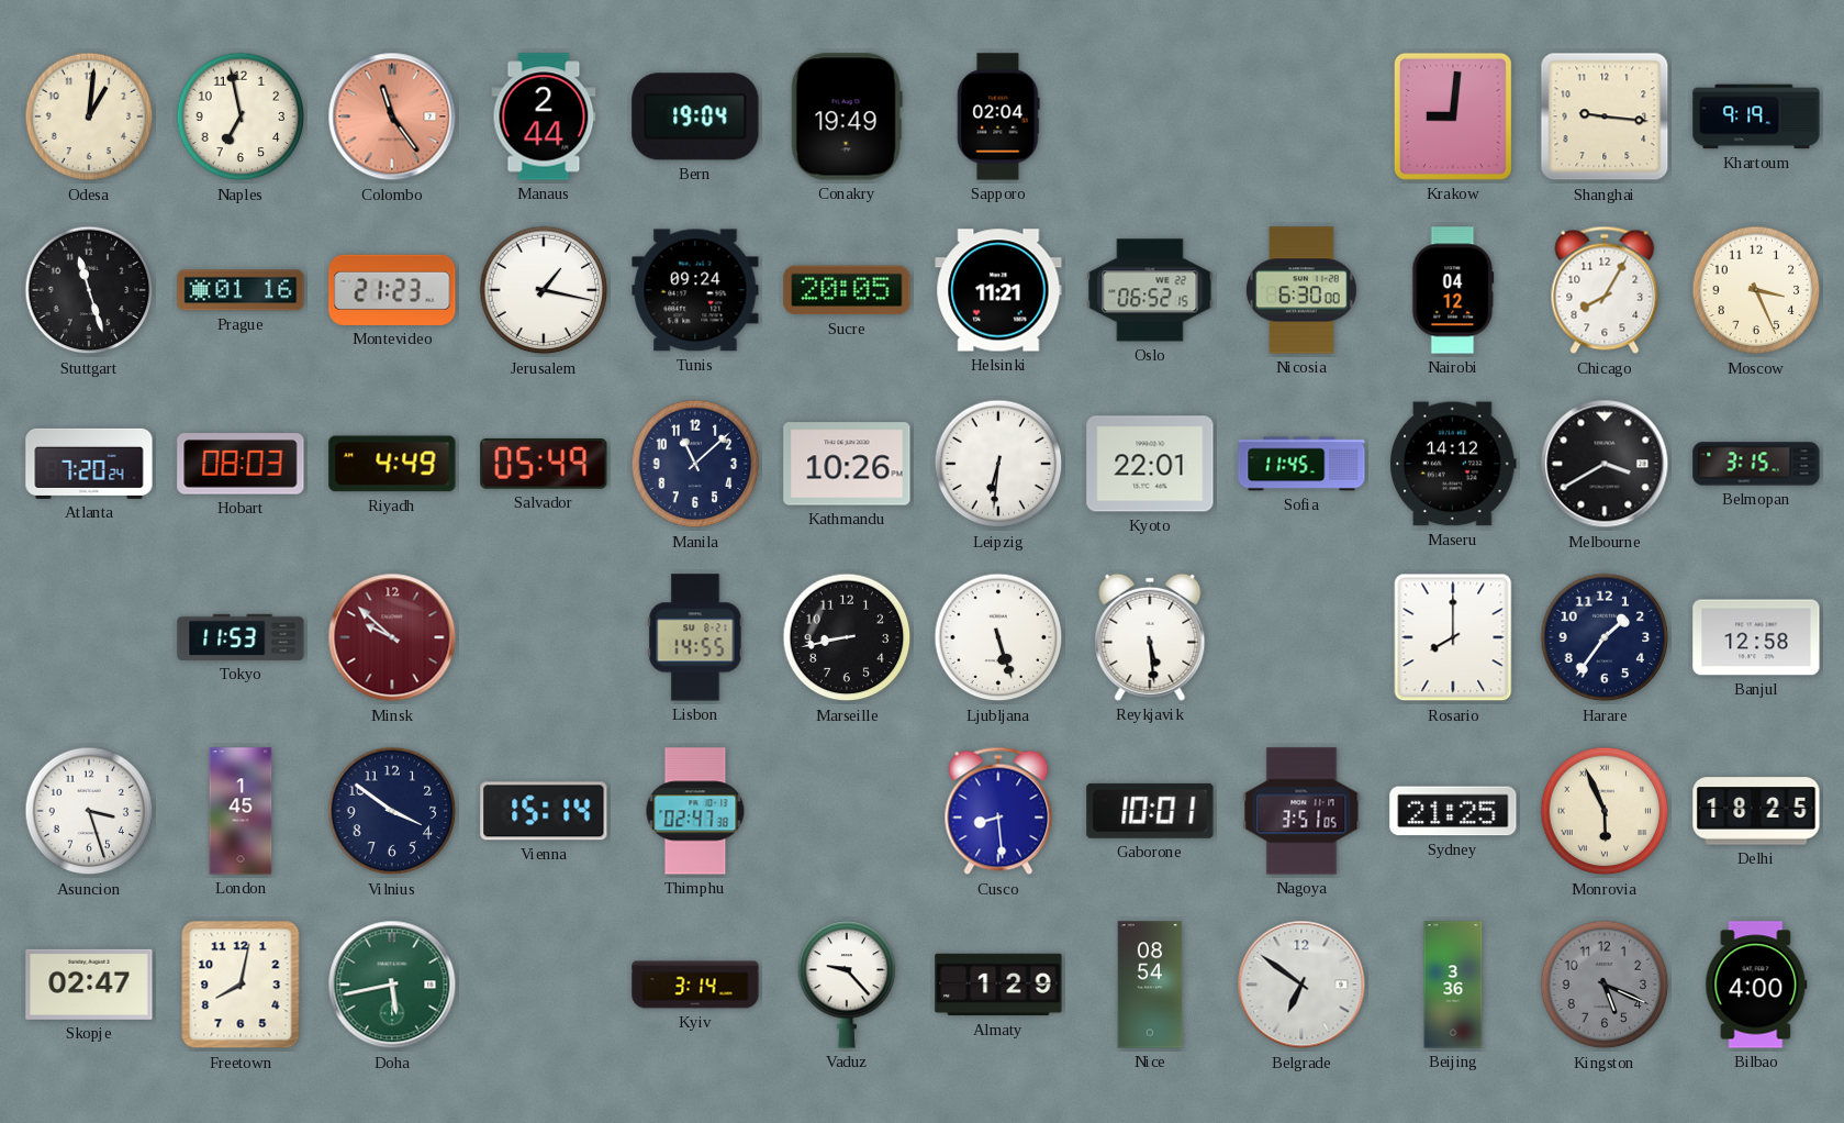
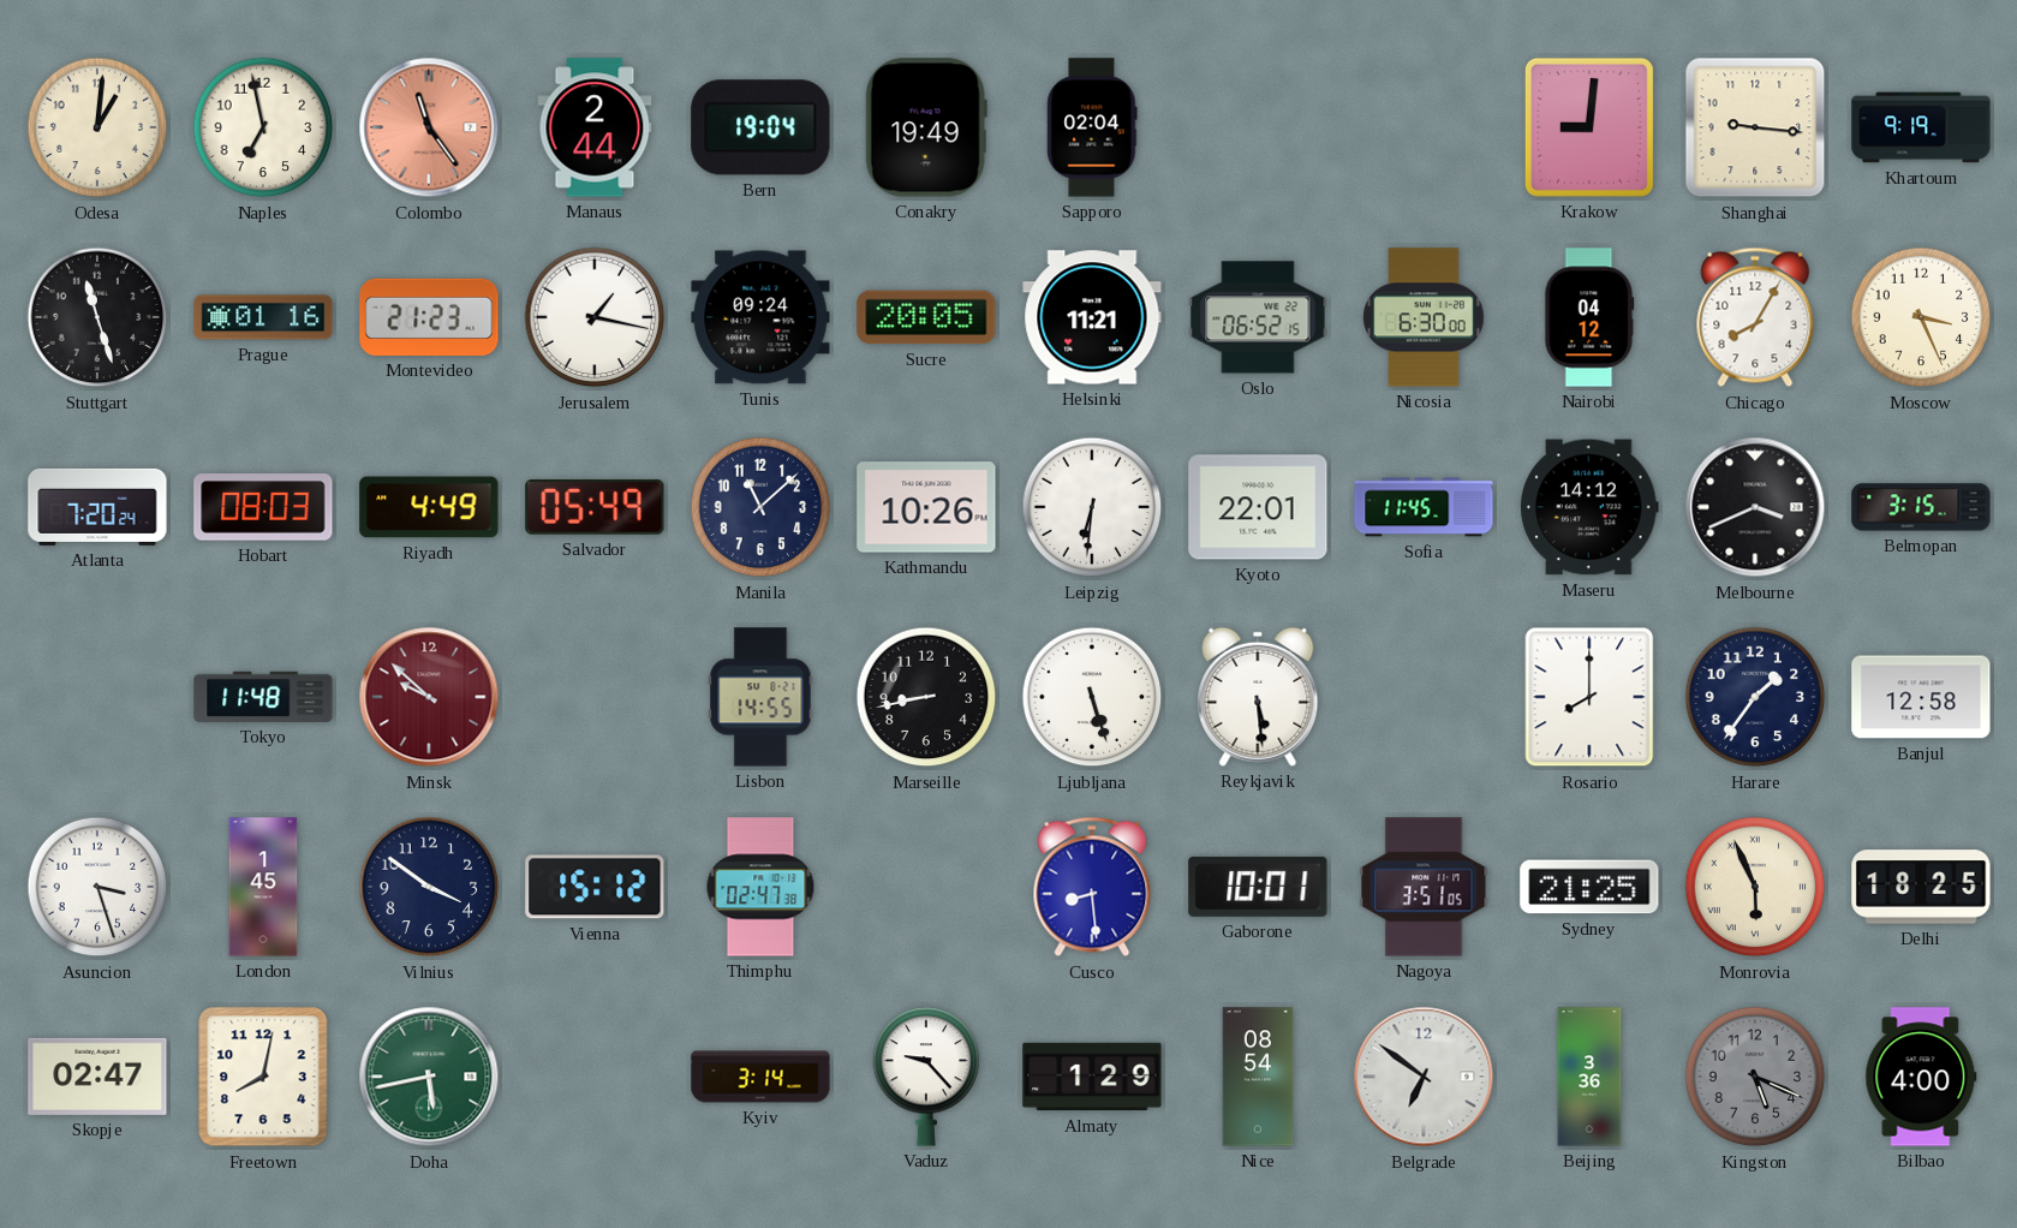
Melbourne: 3:40 -> 3:41 (1755, 507)
Tokyo: 11:53 -> 11:48 (263, 697)
Vienna: 15:14 -> 15:12 (595, 887)
